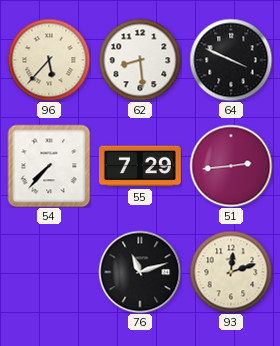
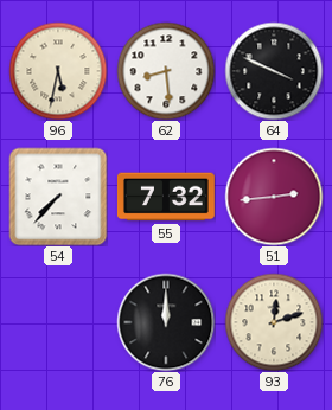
96: 5:37 -> 5:32 (58, 71)
55: 7:29 -> 7:32 (166, 197)
76: 11:12 -> 12:00 (166, 322)
